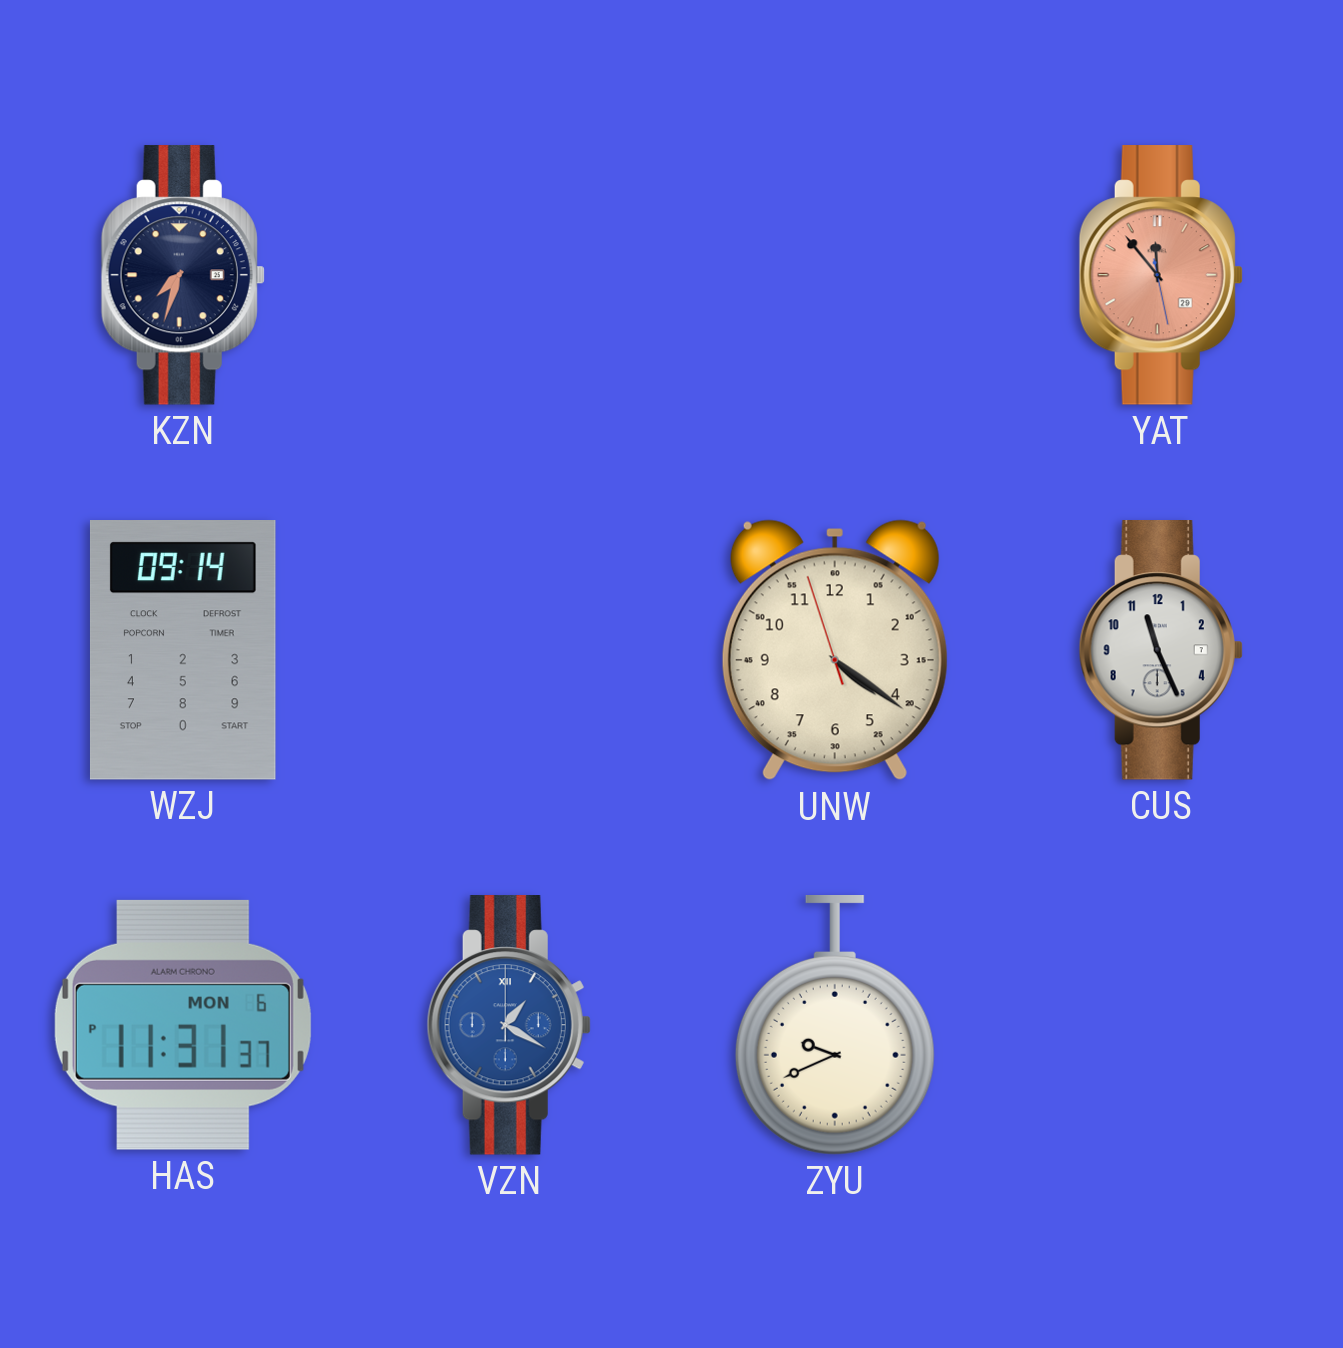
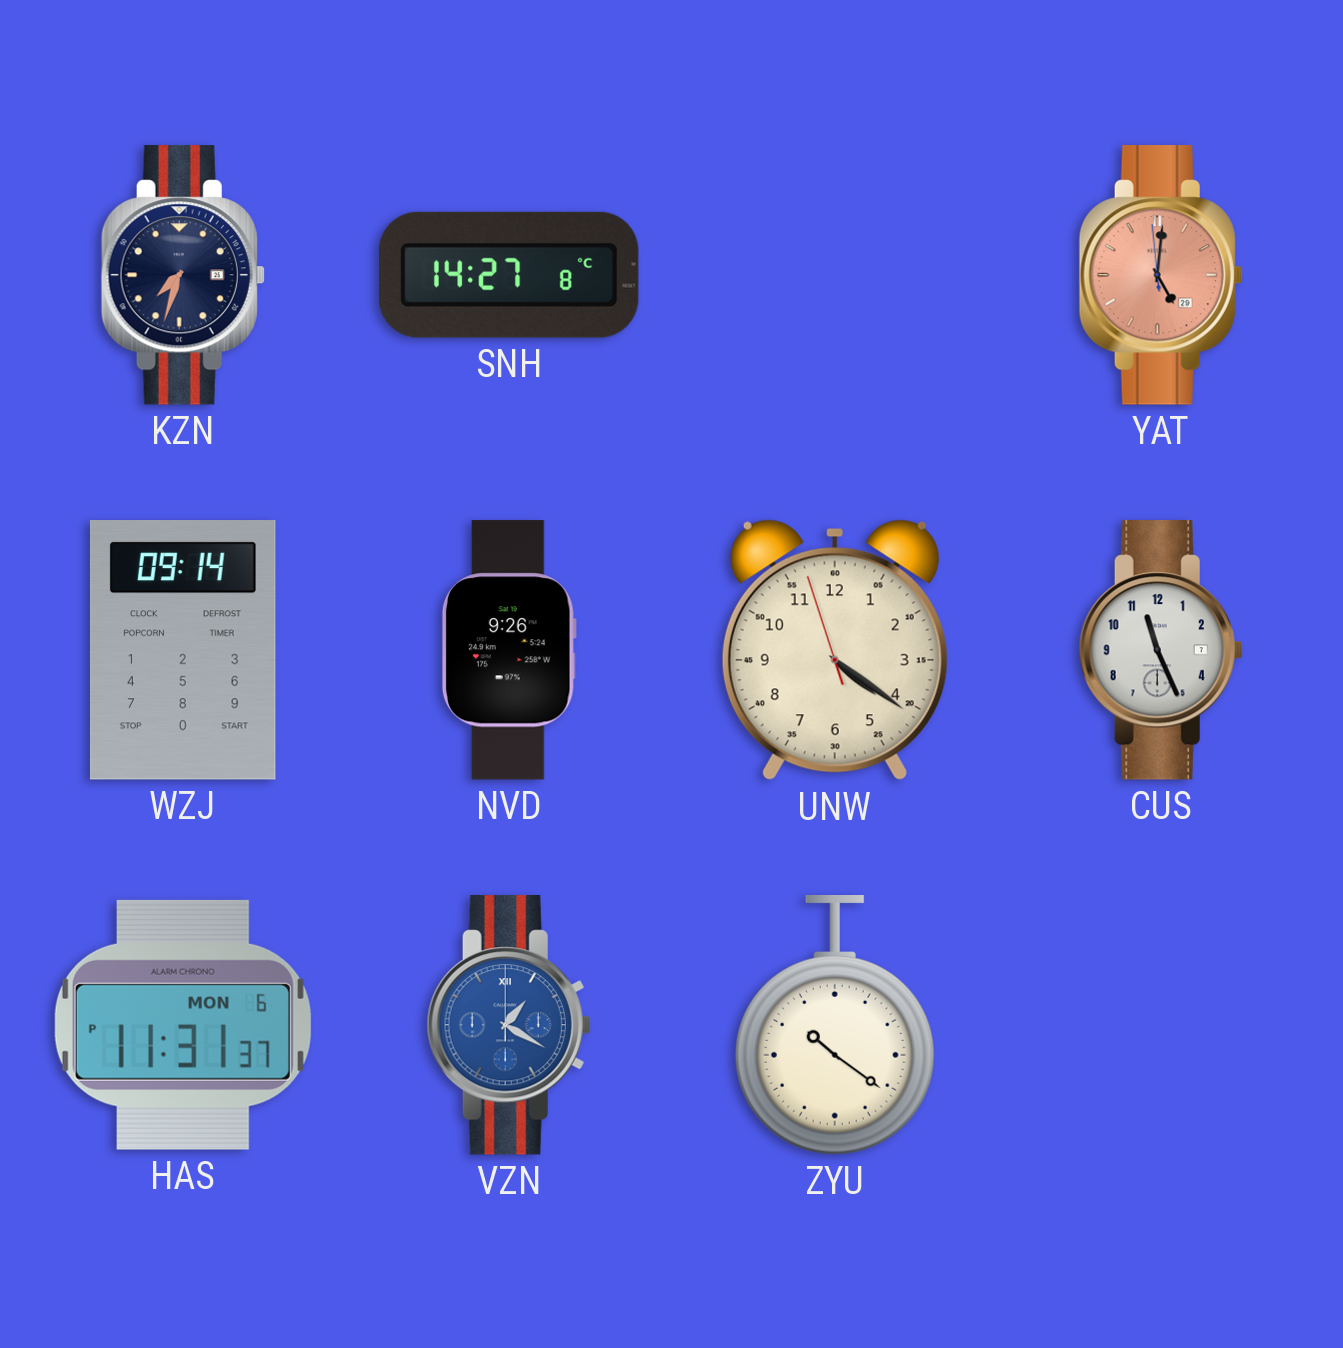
SNH: none -> 14:27 (509, 275)
YAT: 11:53 -> 5:00 (1161, 275)
NVD: none -> 9:26 (509, 650)
ZYU: 9:41 -> 10:21 (835, 1026)
